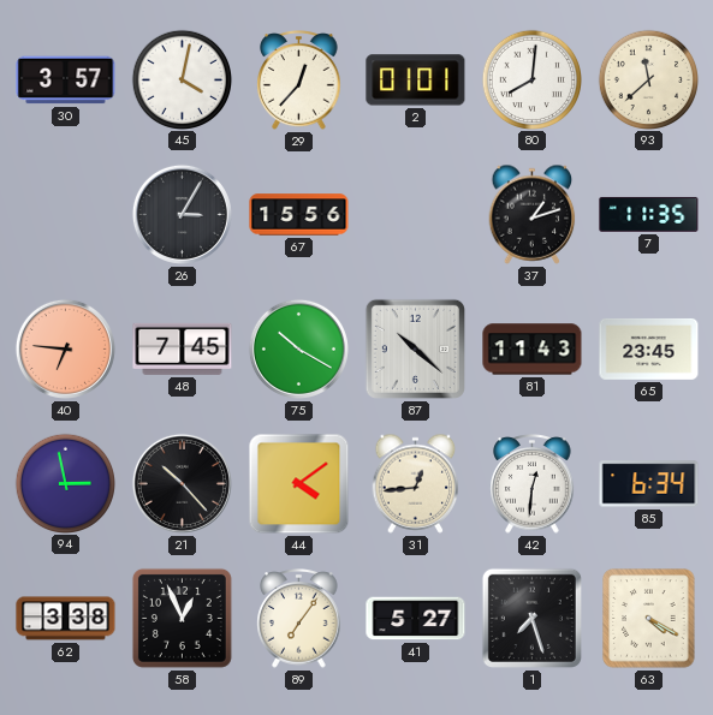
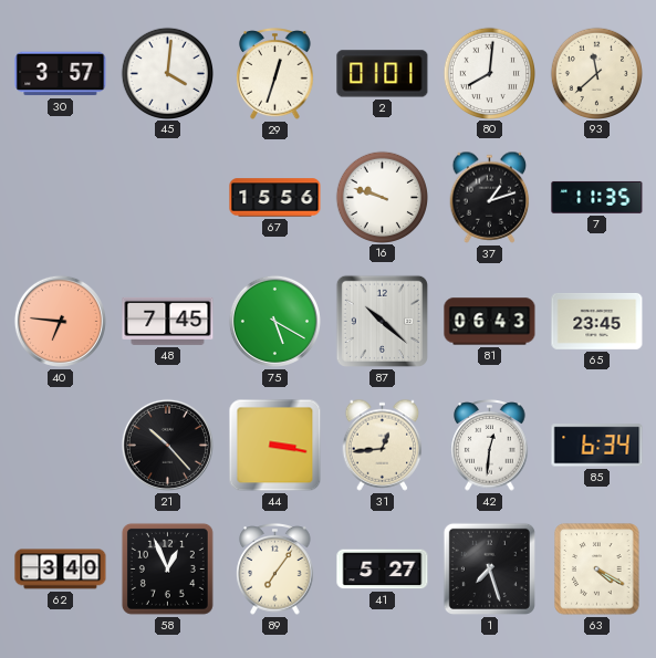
45: 4:02 -> 4:01 (167, 73)
29: 12:37 -> 12:33 (275, 74)
26: 3:05 -> none (182, 214)
16: none -> 9:48 (382, 197)
75: 10:20 -> 5:20 (274, 321)
81: 11:43 -> 06:43 (490, 322)
94: 2:58 -> none (65, 483)
44: 4:09 -> 3:17 (275, 446)
62: 3:38 -> 3:40 (61, 570)
